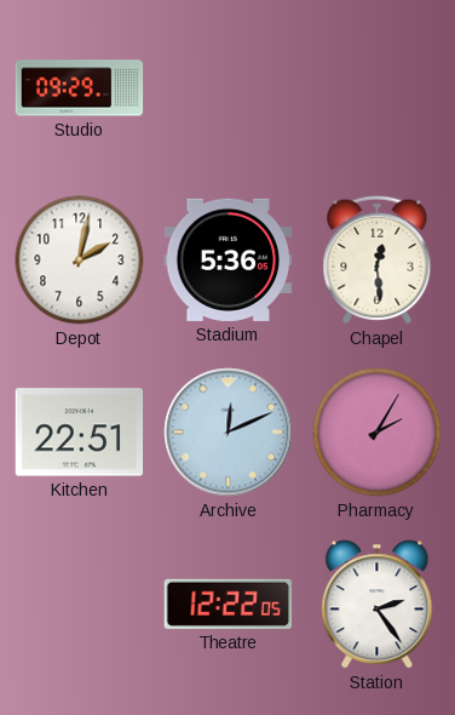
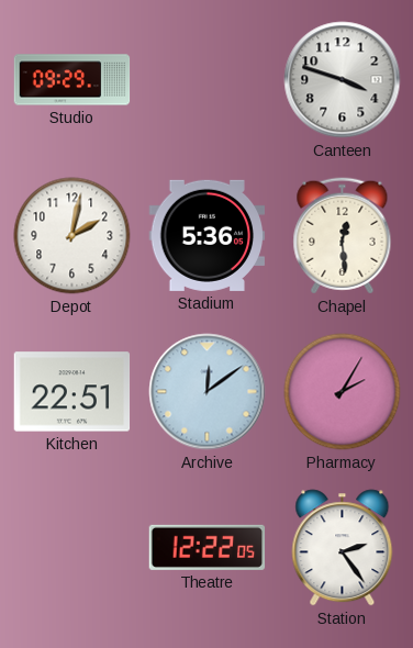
Canteen: none -> 3:48 (343, 80)
Archive: 12:11 -> 12:09 (208, 392)
